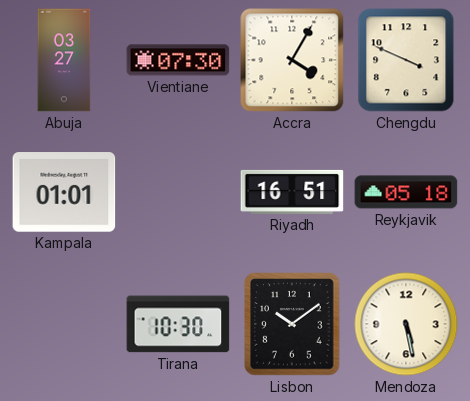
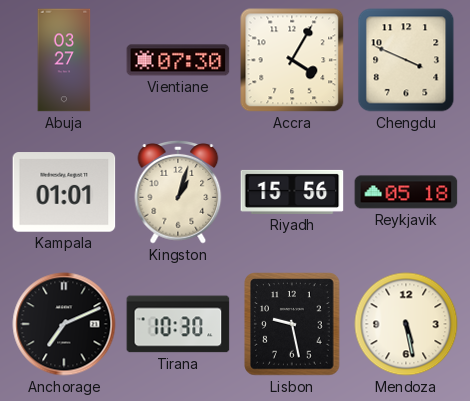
Kingston: none -> 1:03 (178, 192)
Riyadh: 16:51 -> 15:56 (292, 192)
Anchorage: none -> 7:11 (64, 324)
Lisbon: 10:09 -> 9:28 (292, 324)
